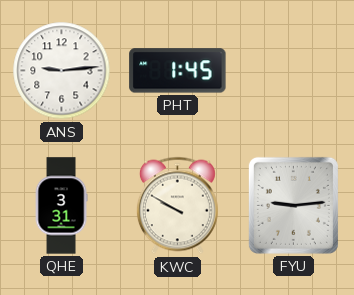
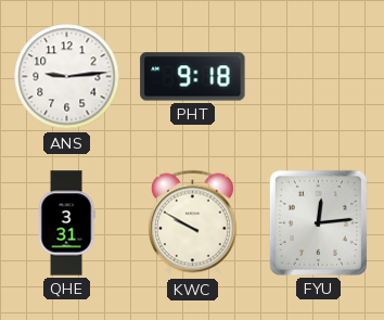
PHT: 1:45 -> 9:18 (193, 77)
FYU: 9:14 -> 12:14 (318, 222)
